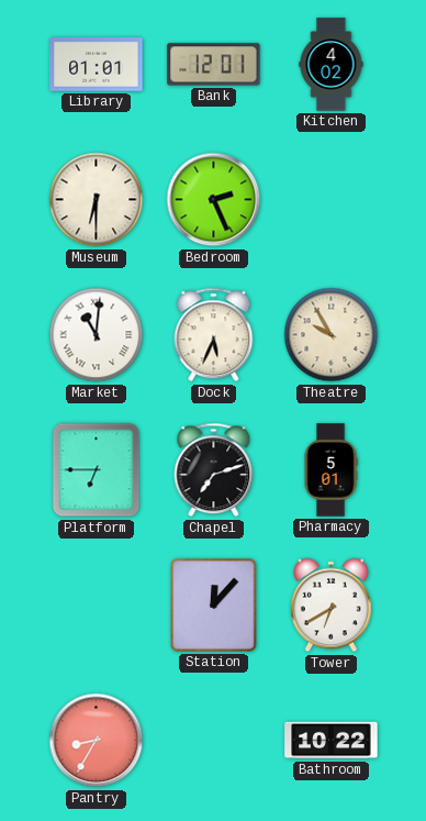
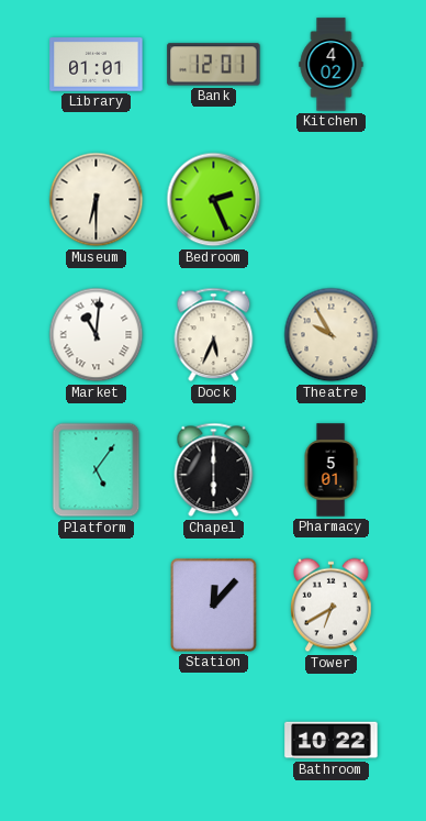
Platform: 6:45 -> 5:06 (97, 470)
Chapel: 7:12 -> 6:00 (214, 470)
Pantry: 8:35 -> none (97, 741)
